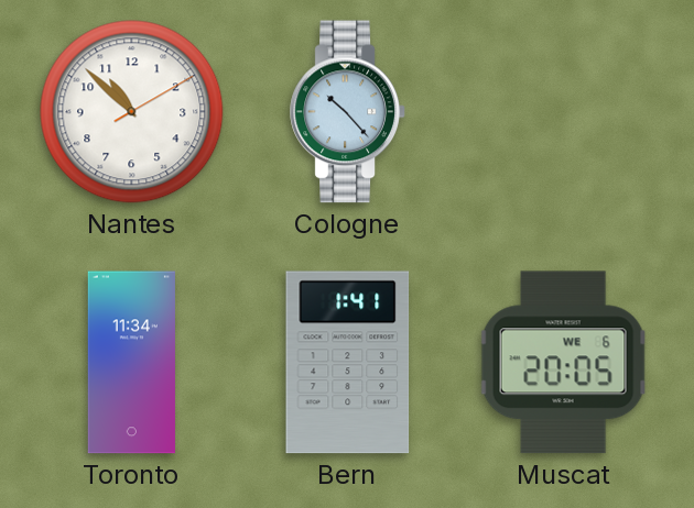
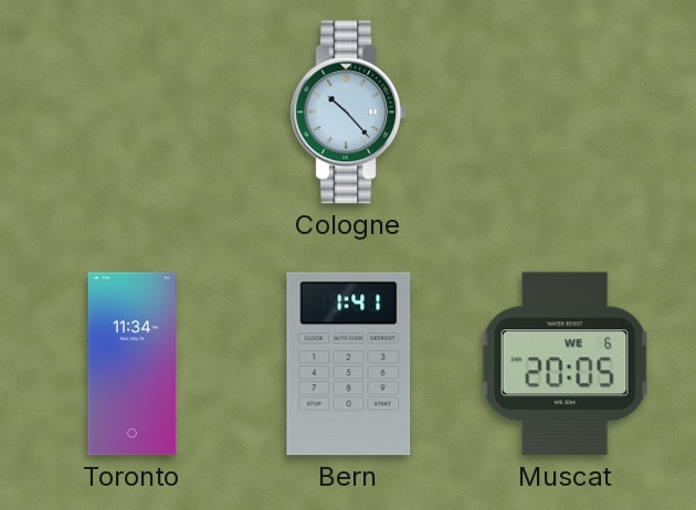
Nantes: 10:52 -> none (132, 112)
